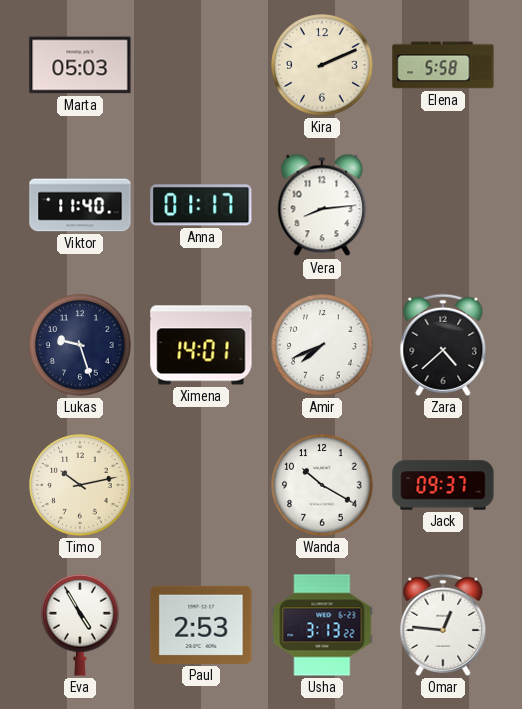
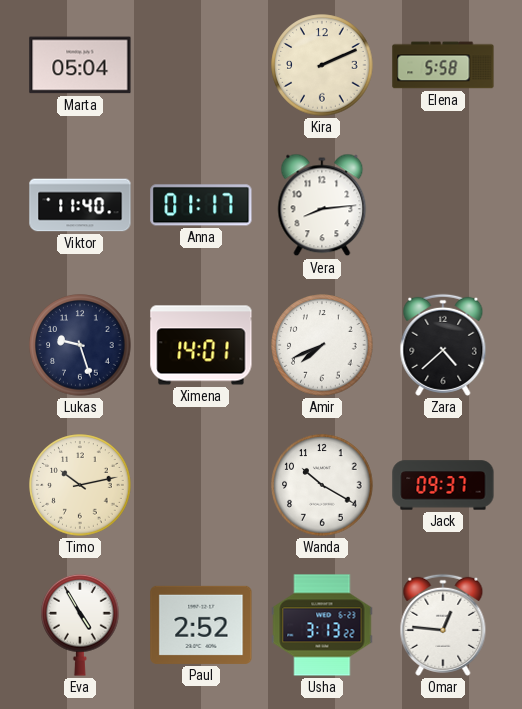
Marta: 05:03 -> 05:04 (80, 65)
Paul: 2:53 -> 2:52 (201, 625)
